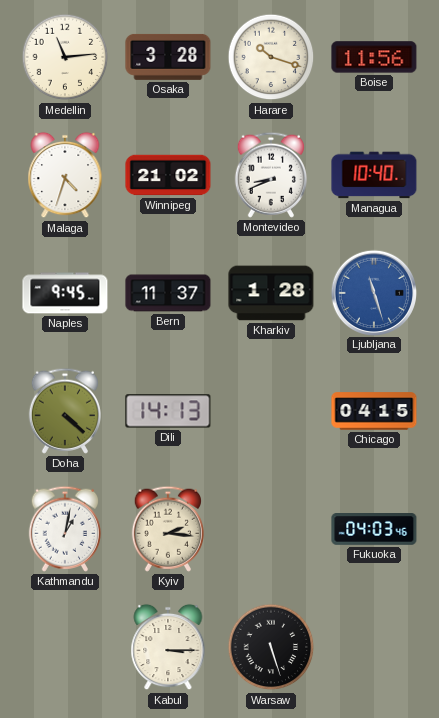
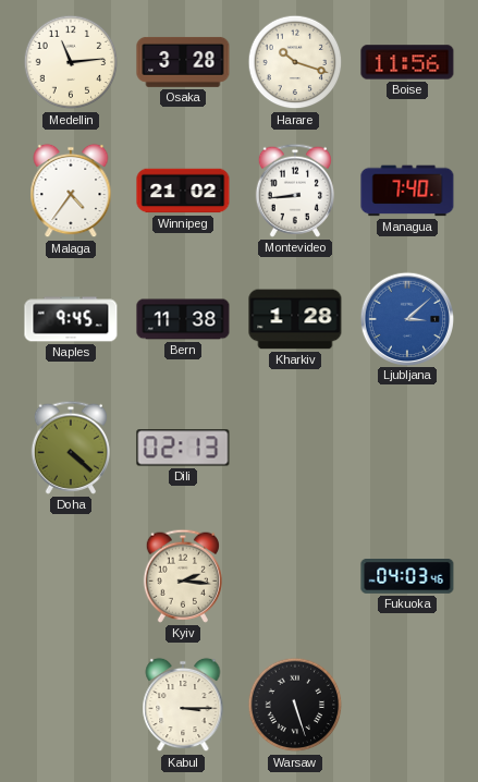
Malaga: 4:33 -> 4:36 (71, 191)
Montevideo: 8:41 -> 8:44 (294, 191)
Managua: 10:40 -> 7:40 (407, 191)
Bern: 11:37 -> 11:38 (183, 319)
Ljubljana: 11:27 -> 3:08 (406, 318)
Dili: 14:13 -> 02:13 (183, 448)
Chicago: 04:15 -> none (374, 411)
Kathmandu: 1:02 -> none (64, 529)
